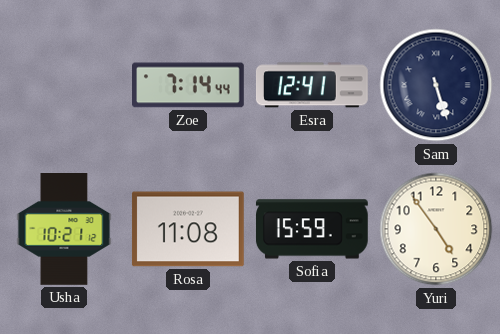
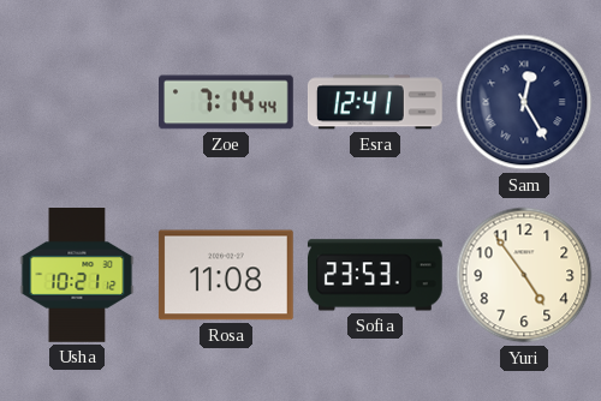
Sam: 5:27 -> 12:25 (524, 102)
Sofia: 15:59 -> 23:53 (375, 275)
